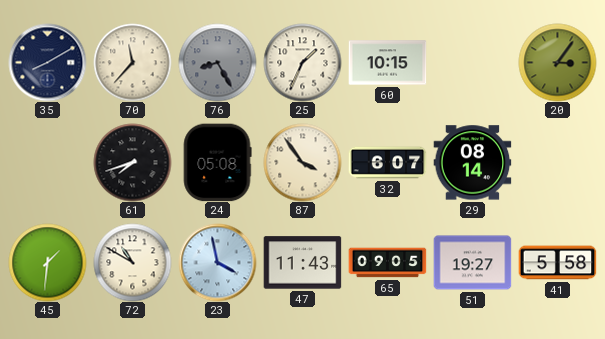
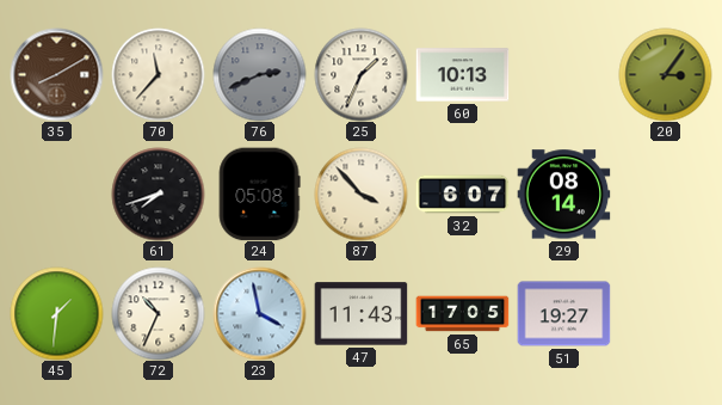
35 dial: navy -> brown (56, 74)
76: 8:25 -> 2:41 (259, 74)
60: 10:15 -> 10:13 (462, 75)
87: 3:54 -> 3:53 (360, 194)
72: 10:50 -> 10:34 (158, 313)
65: 09:05 -> 17:05 (462, 314)
41: 5:58 -> none (557, 263)
